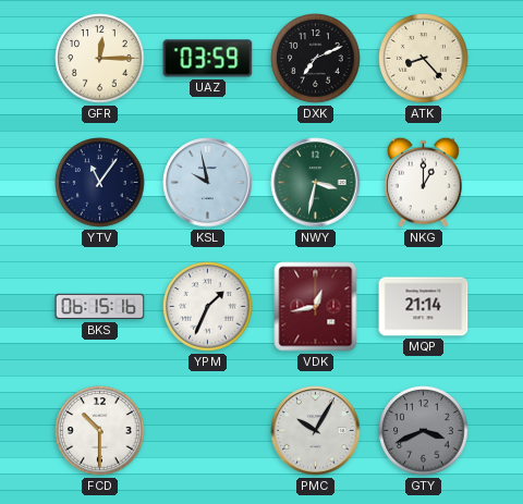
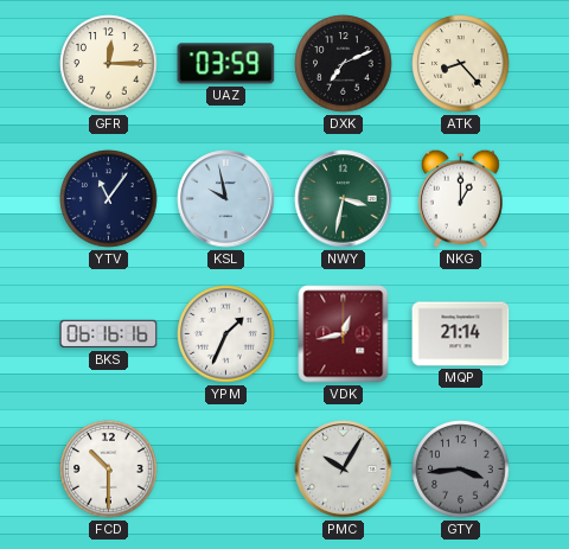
BKS: 06:15 -> 06:16 (109, 334)
GTY: 3:41 -> 3:44 (461, 470)
